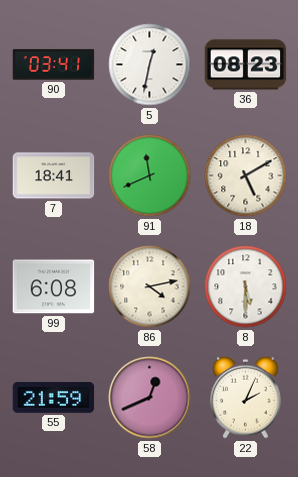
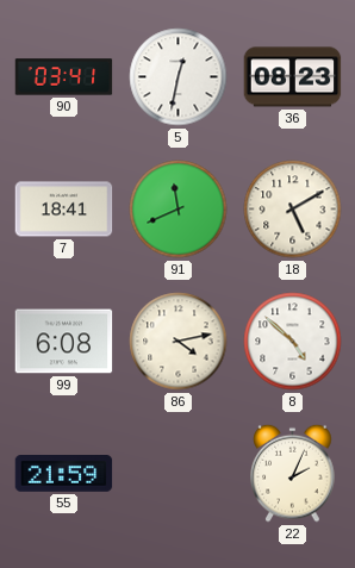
8: 5:30 -> 4:52 (293, 342)
58: 12:41 -> none (150, 398)
